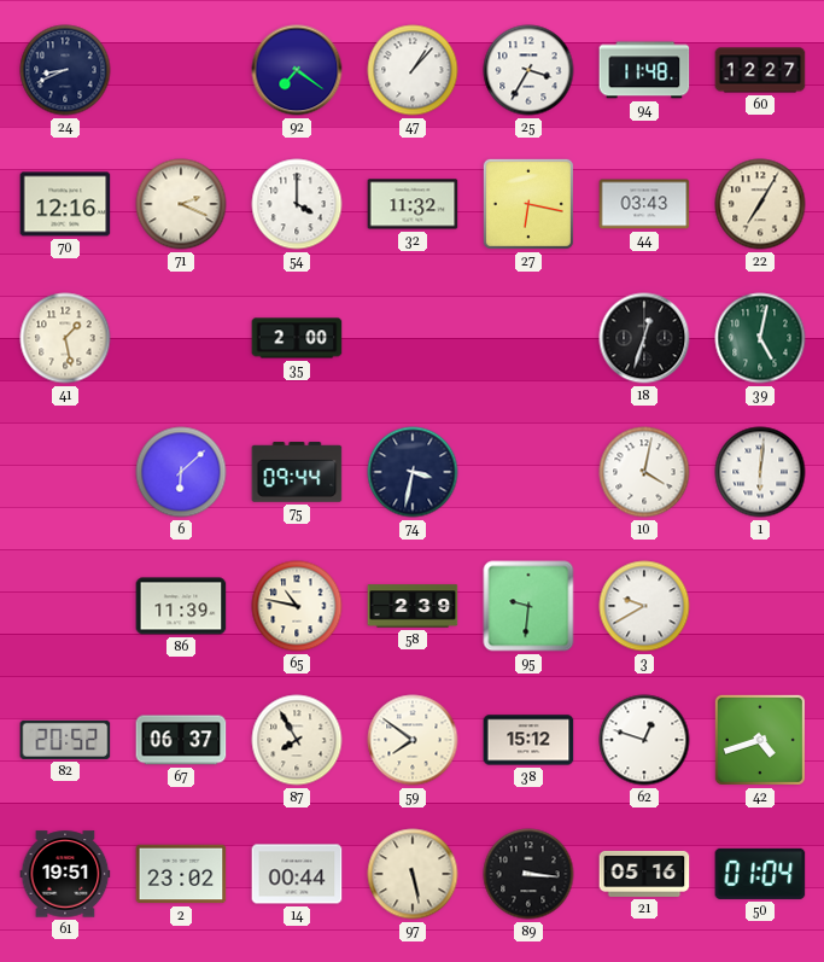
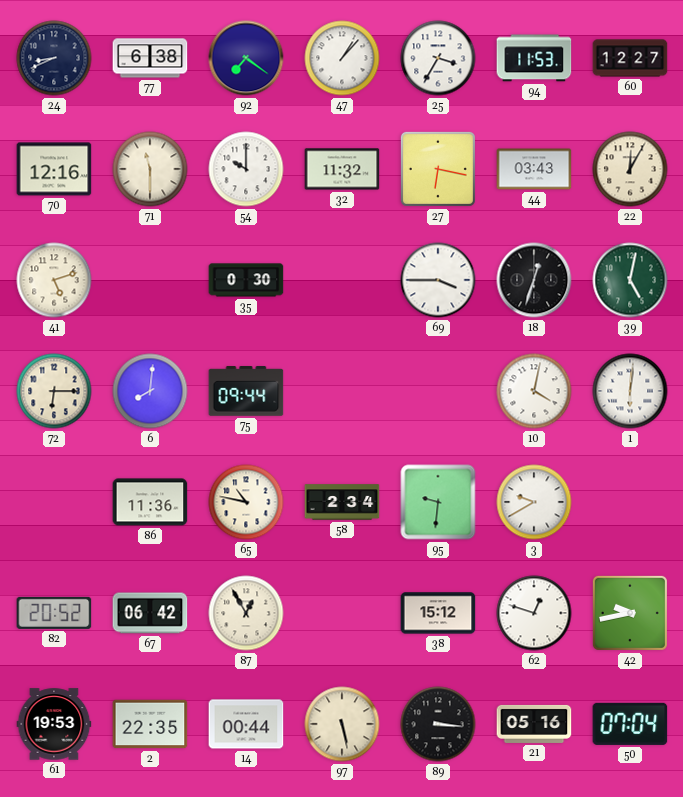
77: none -> 6:38 (150, 58)
94: 11:48 -> 11:53 (534, 58)
71: 2:19 -> 11:30 (150, 169)
54: 4:00 -> 10:00 (246, 169)
22: 7:05 -> 12:05 (630, 169)
41: 1:28 -> 5:12 (54, 280)
35: 2:00 -> 0:30 (246, 280)
69: none -> 3:45 (438, 280)
72: none -> 6:15 (54, 391)
6: 6:08 -> 8:01 (150, 391)
74: 3:32 -> none (413, 472)
86: 11:39 -> 11:36 (150, 502)
58: 2:39 -> 2:34 (342, 502)
67: 06:37 -> 06:42 (150, 613)
87: 7:55 -> 12:55 (246, 613)
59: 7:51 -> none (413, 740)
42: 4:42 -> 9:43 (630, 613)
61: 19:51 -> 19:53 (54, 724)
2: 23:02 -> 22:35 (150, 724)
50: 01:04 -> 07:04 (630, 724)
